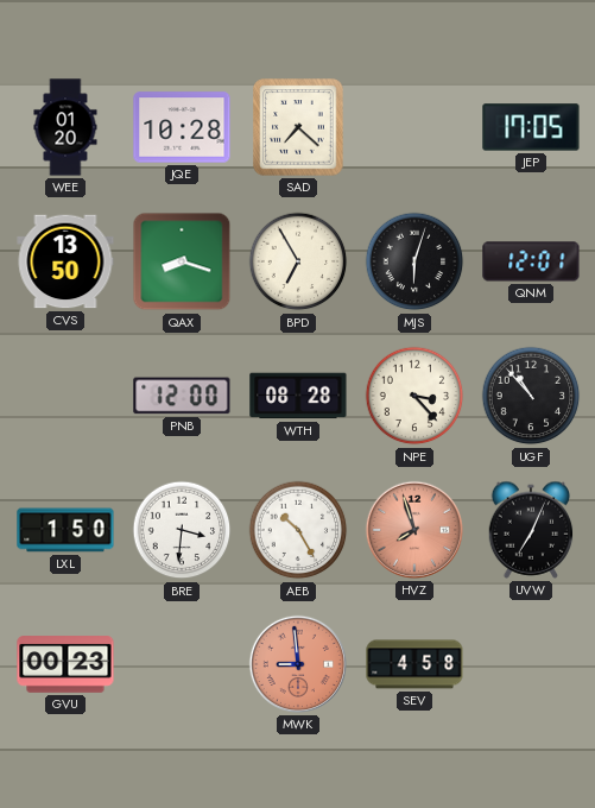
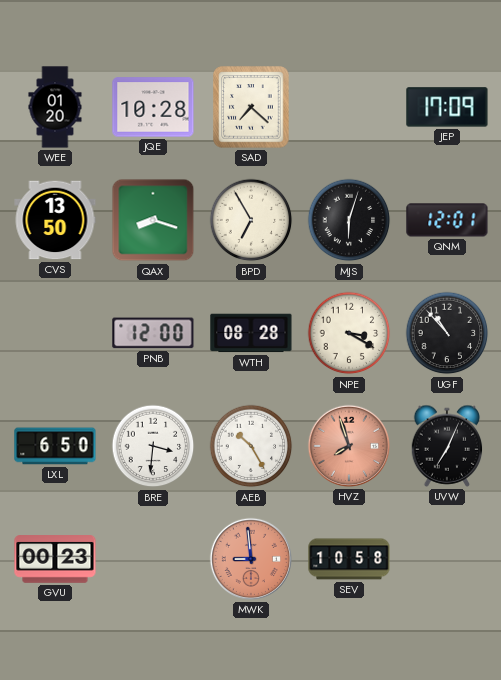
JEP: 17:05 -> 17:09 (447, 107)
NPE: 3:23 -> 3:20 (349, 333)
LXL: 1:50 -> 6:50 (55, 446)
SEV: 4:58 -> 10:58 (349, 559)
